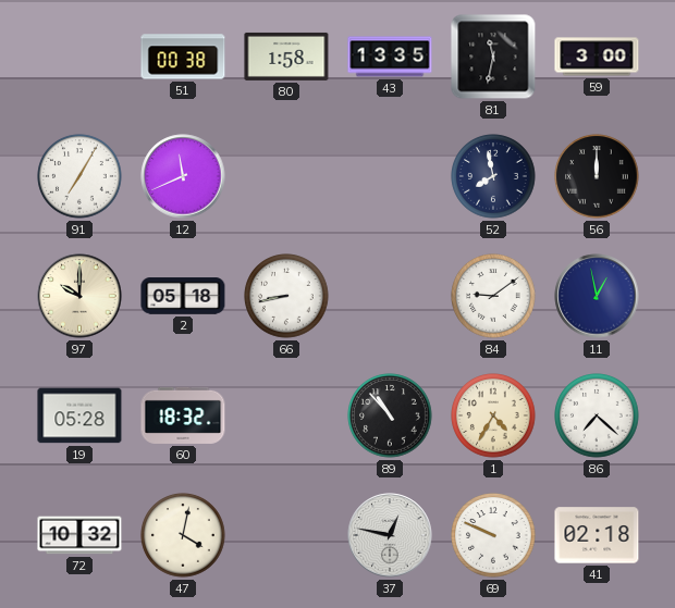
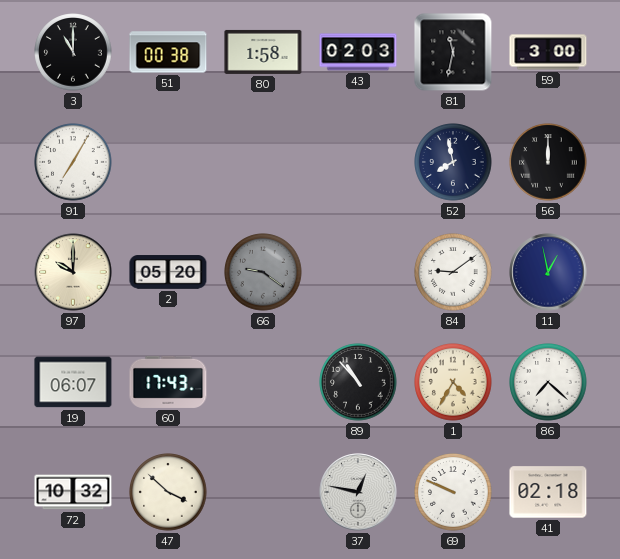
3: none -> 11:00 (73, 52)
43: 13:35 -> 02:03 (358, 52)
12: 11:41 -> none (183, 176)
2: 05:18 -> 05:20 (168, 272)
66: 8:43 -> 9:21 (263, 272)
66 dial: white -> grey (263, 272)
19: 05:28 -> 06:07 (73, 382)
60: 18:32 -> 17:43 (168, 382)
47: 4:02 -> 3:52 (168, 492)
